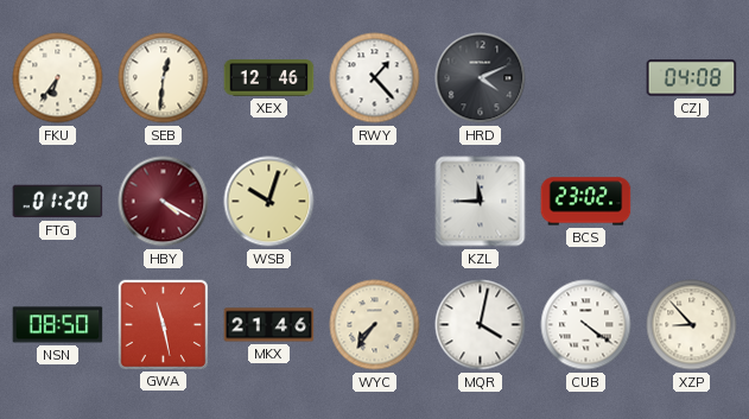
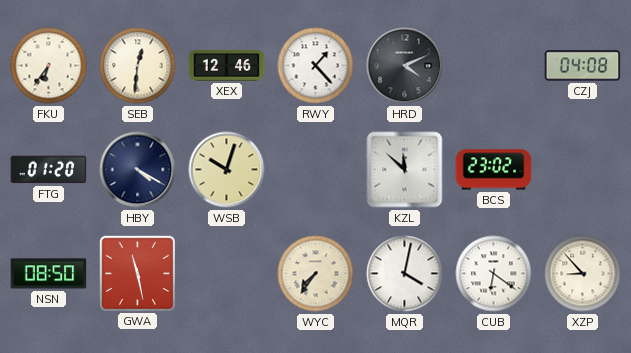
HBY dial: burgundy -> navy (138, 170)
KZL: 11:45 -> 11:52 (405, 170)
MKX: 21:46 -> none (269, 325)
CUB: 4:21 -> 6:21 (494, 274)
